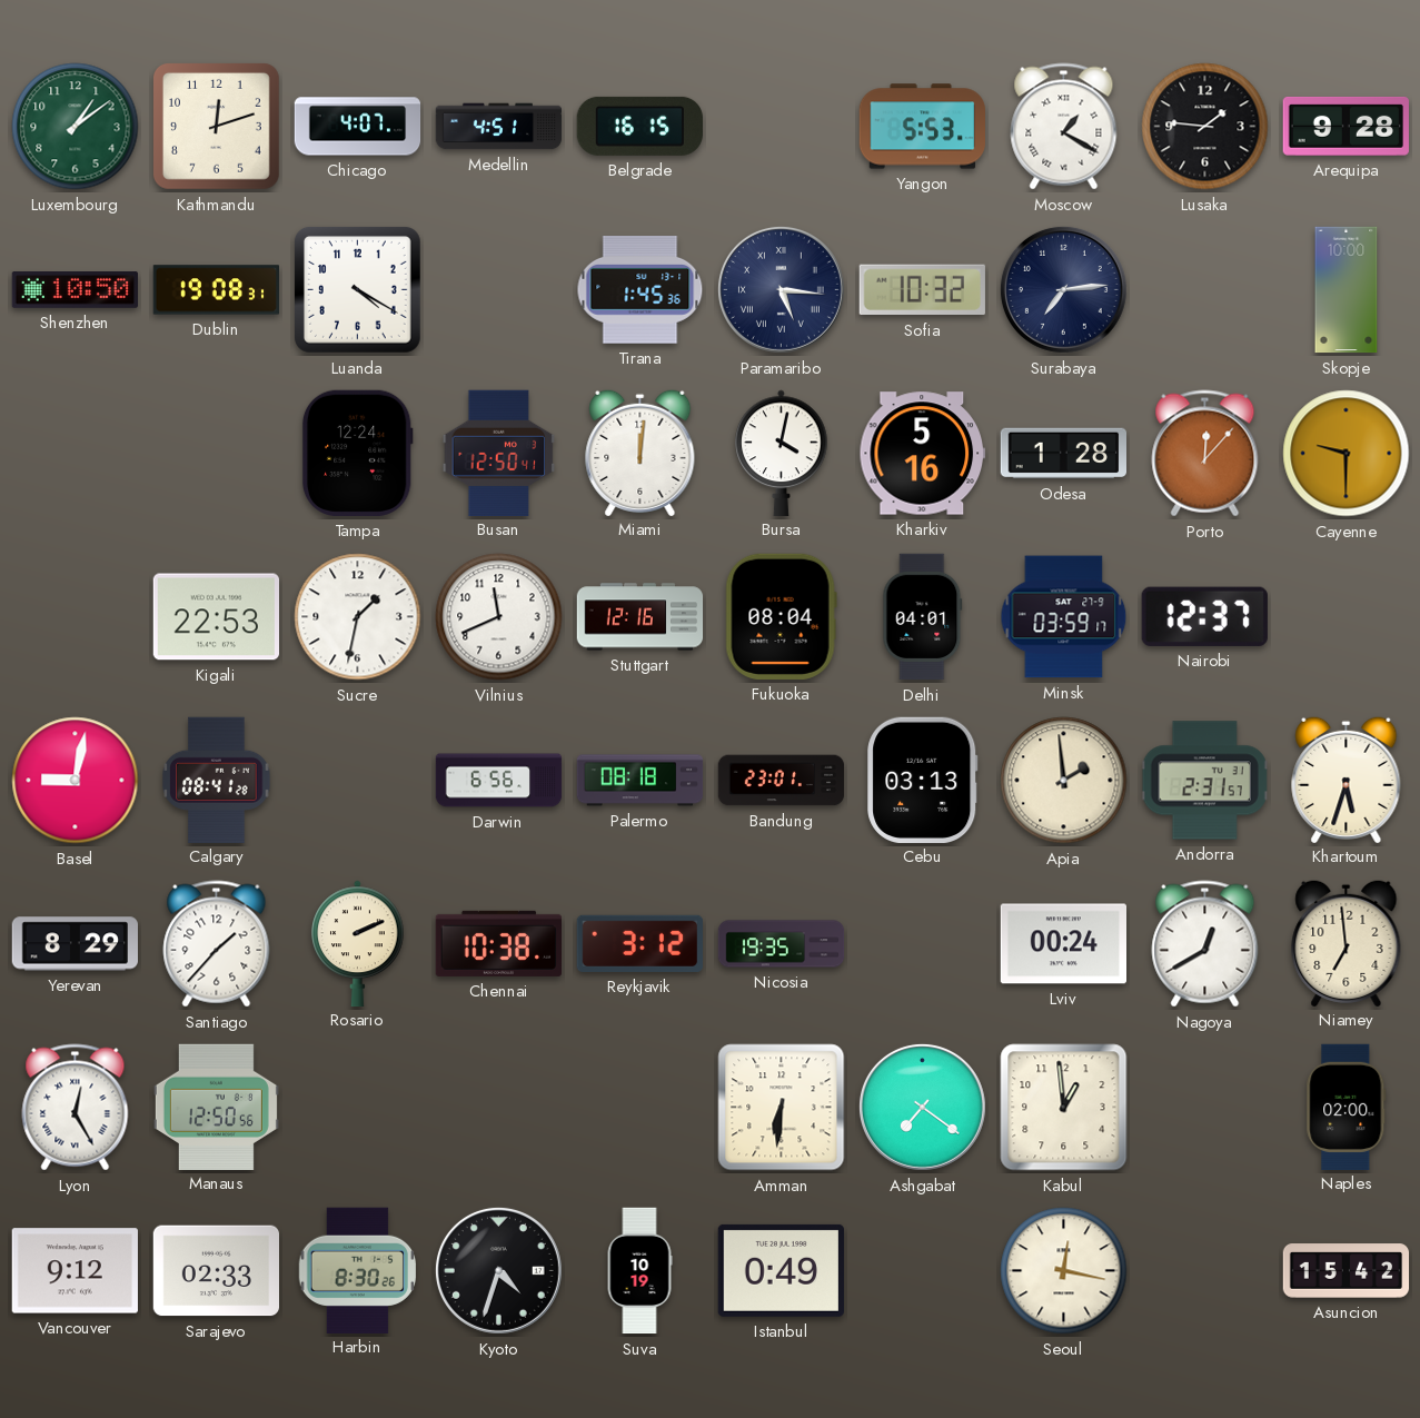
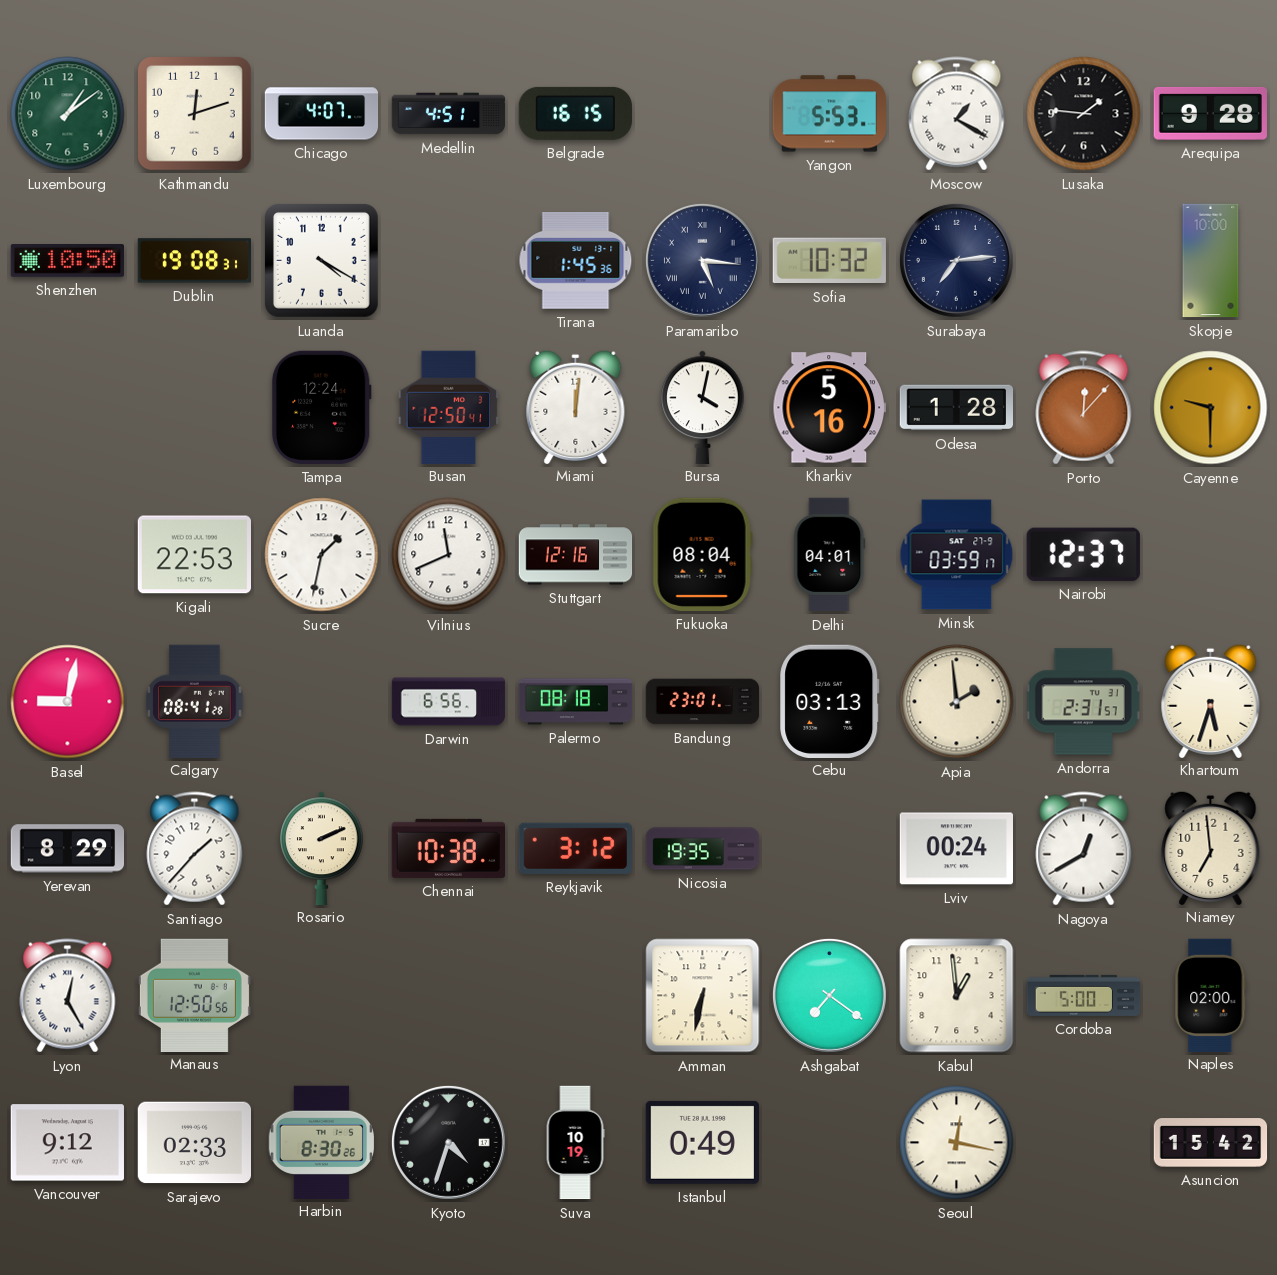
Amman: 6:31 -> 6:32 (703, 996)
Cordoba: none -> 5:00 (1084, 995)
